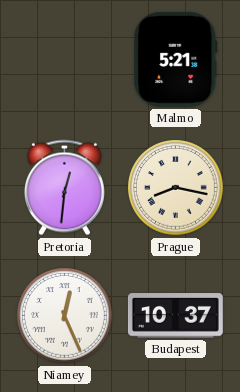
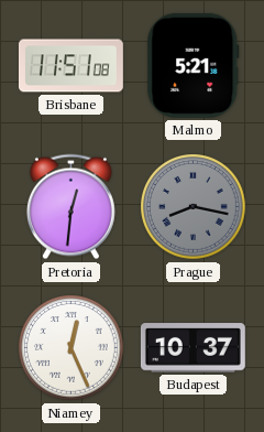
Brisbane: none -> 11:51 (70, 66)
Prague dial: cream -> grey (194, 207)
